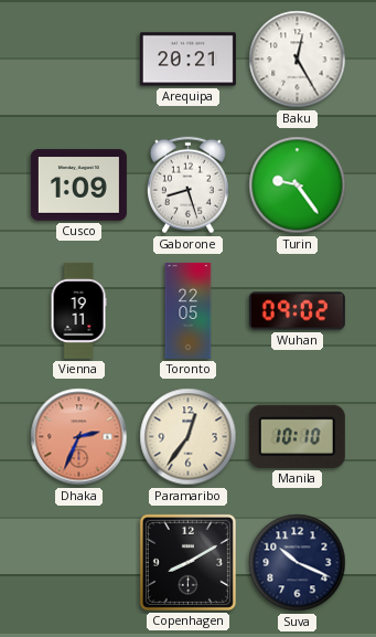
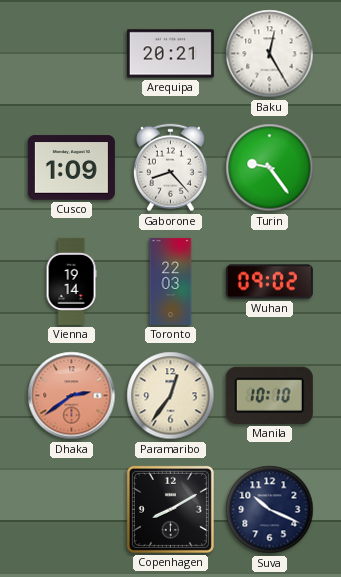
Gaborone: 8:27 -> 8:23 (170, 168)
Vienna: 19:11 -> 19:14 (71, 281)
Toronto: 22:05 -> 22:03 (171, 281)
Dhaka: 2:34 -> 2:39 (72, 396)
